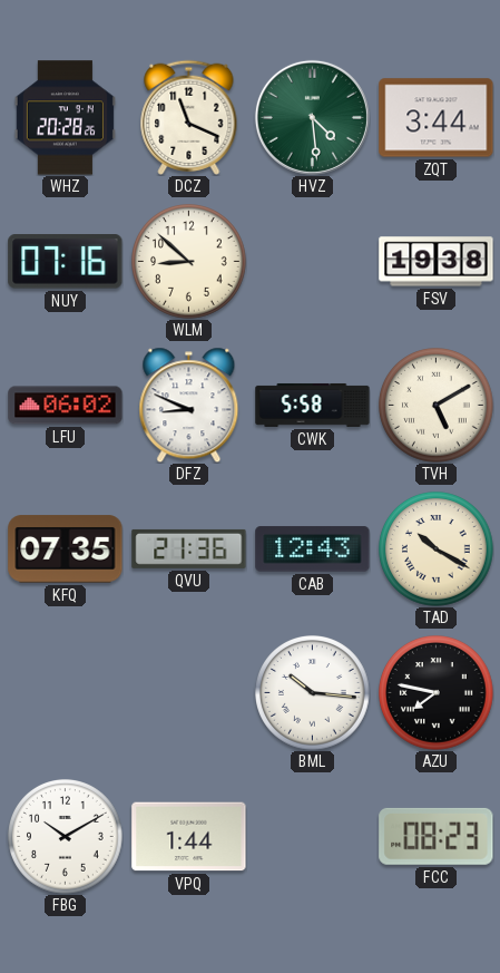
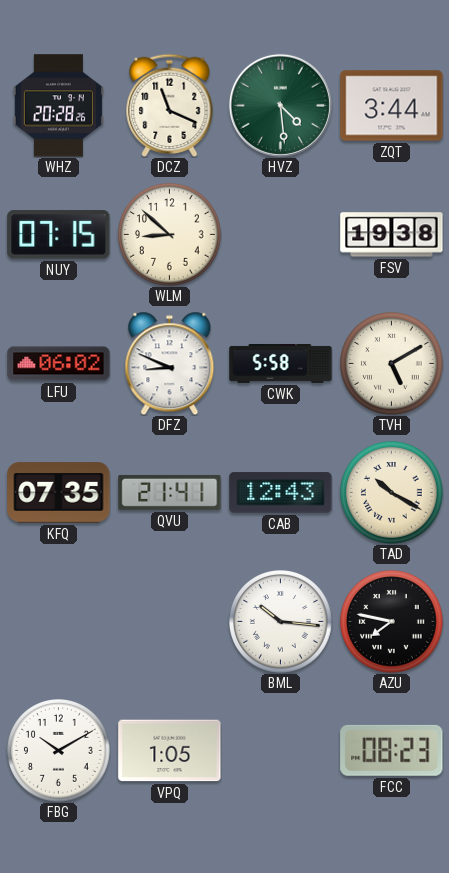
NUY: 07:16 -> 07:15 (59, 235)
QVU: 21:36 -> 21:41 (170, 492)
VPQ: 1:44 -> 1:05 (170, 751)
